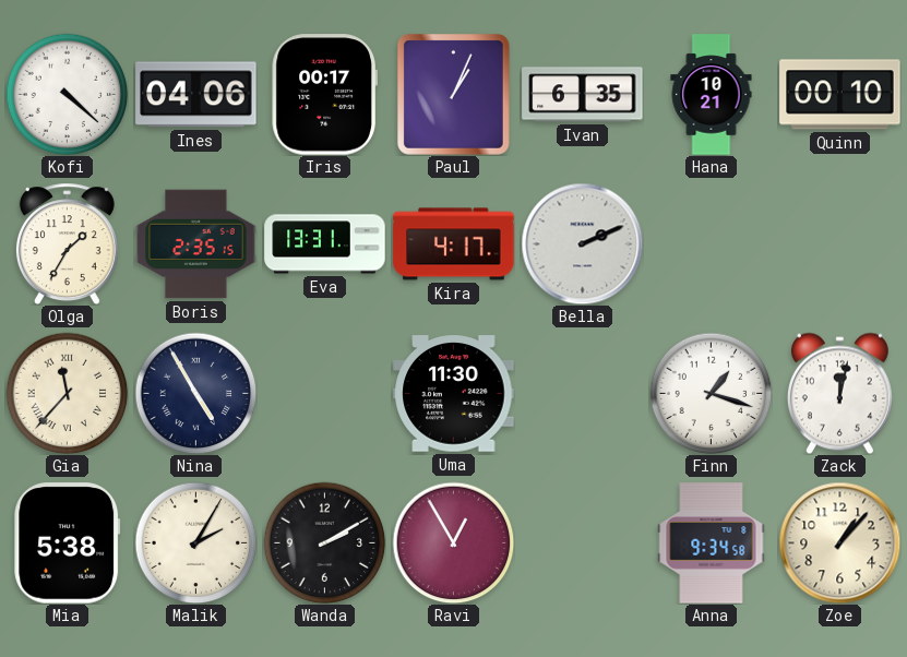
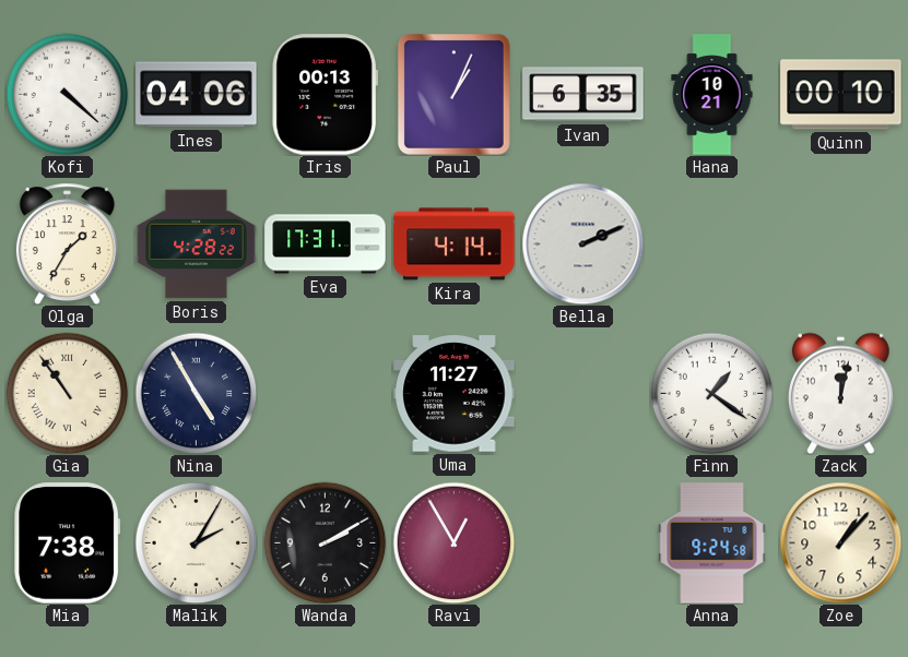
Iris: 00:17 -> 00:13 (325, 95)
Boris: 2:35 -> 4:28 (197, 244)
Eva: 13:31 -> 17:31 (326, 244)
Kira: 4:17 -> 4:14 (455, 244)
Gia: 11:37 -> 10:54 (67, 393)
Uma: 11:30 -> 11:27 (455, 394)
Finn: 1:18 -> 1:21 (711, 393)
Mia: 5:38 -> 7:38 (68, 543)
Anna: 9:34 -> 9:24 (712, 543)
